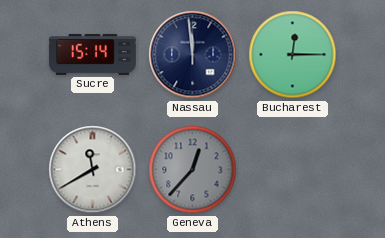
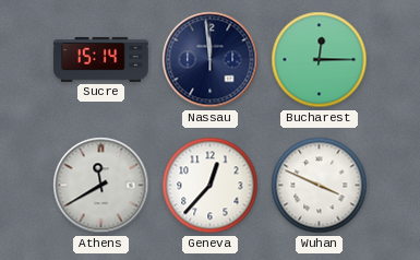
Geneva dial: grey -> white (211, 186)
Wuhan: none -> 3:49 (320, 186)
